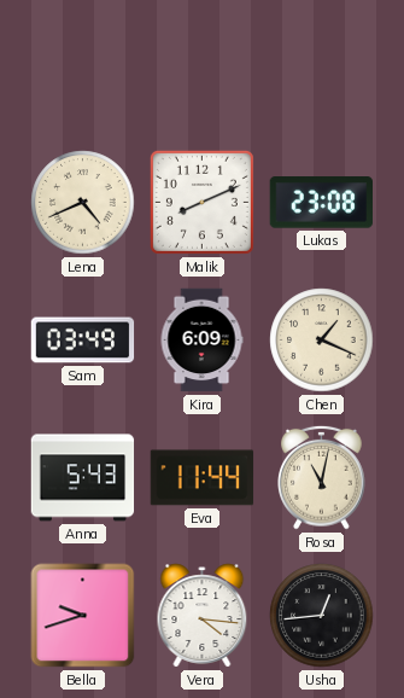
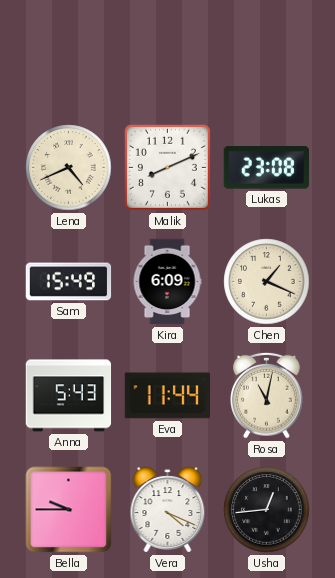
Sam: 03:49 -> 15:49 (69, 282)
Bella: 9:42 -> 9:45 (69, 510)
Vera: 4:16 -> 4:19 (168, 510)
